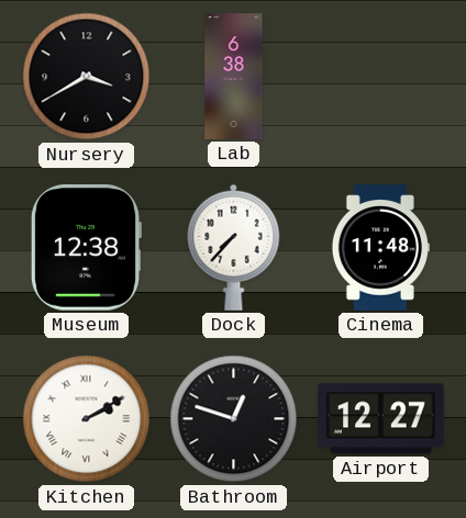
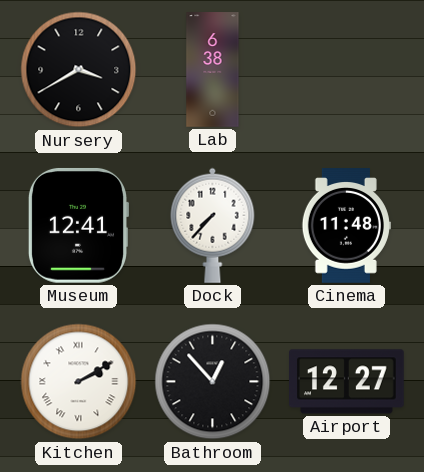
Museum: 12:38 -> 12:41 (78, 225)
Bathroom: 12:48 -> 12:53 (213, 382)
